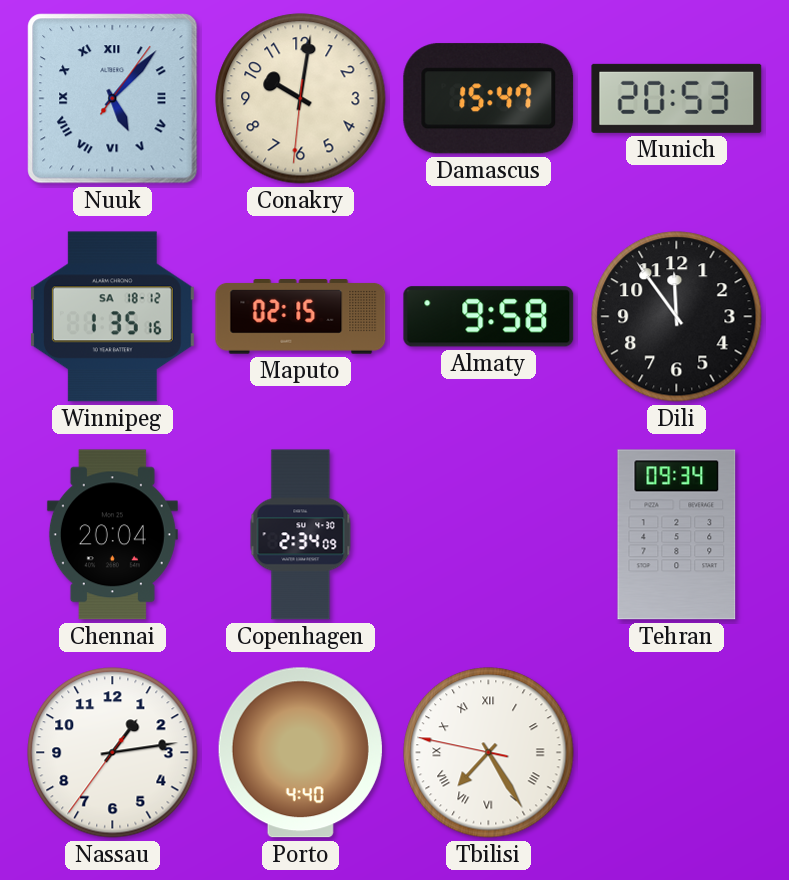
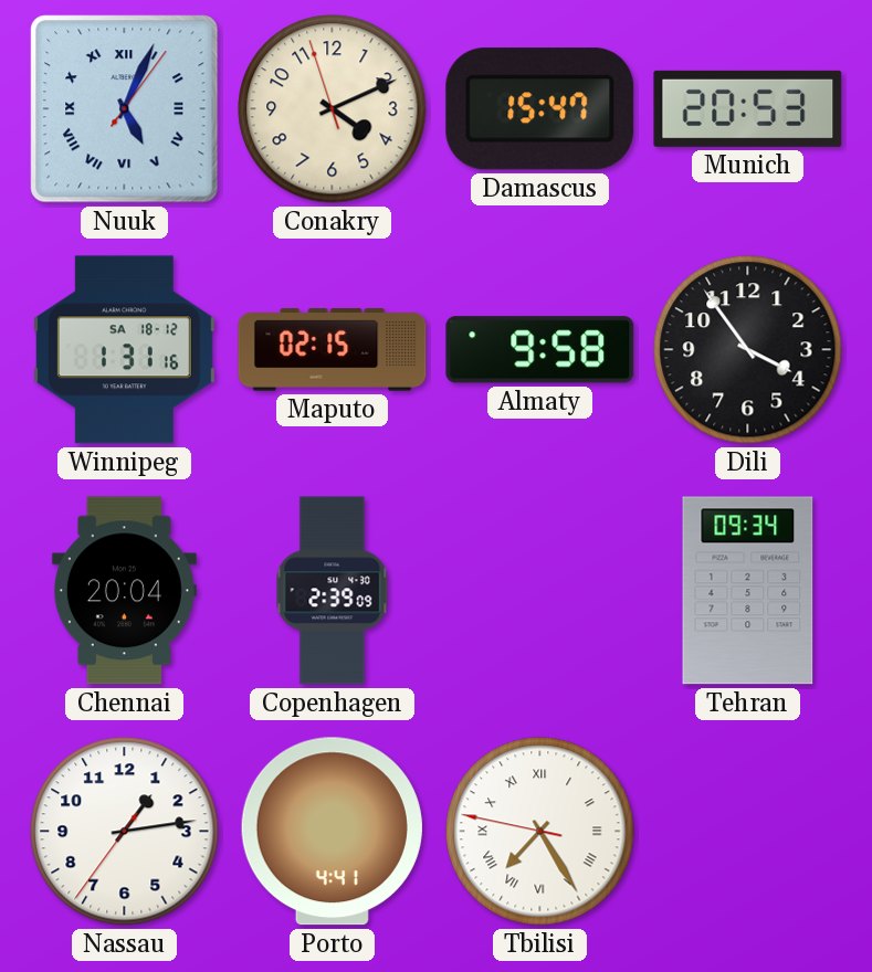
Nuuk: 5:07 -> 5:04 (125, 109)
Conakry: 10:01 -> 4:10 (333, 109)
Winnipeg: 1:35 -> 1:31 (124, 350)
Dili: 11:54 -> 3:54 (748, 350)
Copenhagen: 2:34 -> 2:39 (333, 591)
Porto: 4:40 -> 4:41 (332, 832)
